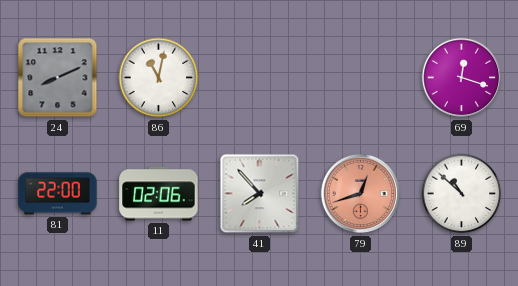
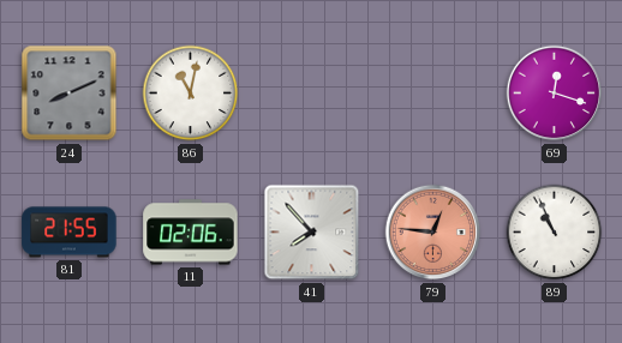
81: 22:00 -> 21:55 (70, 233)
79: 12:42 -> 12:46 (433, 233)
89: 10:52 -> 10:56 (555, 233)
